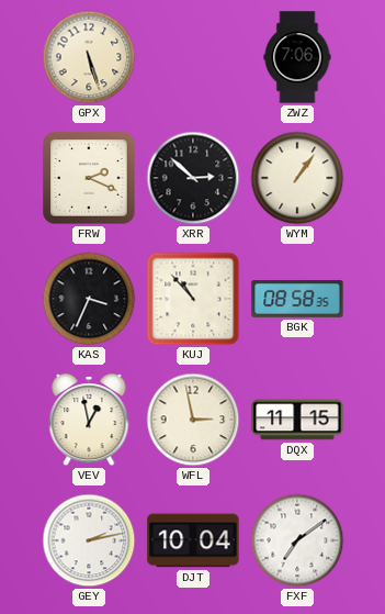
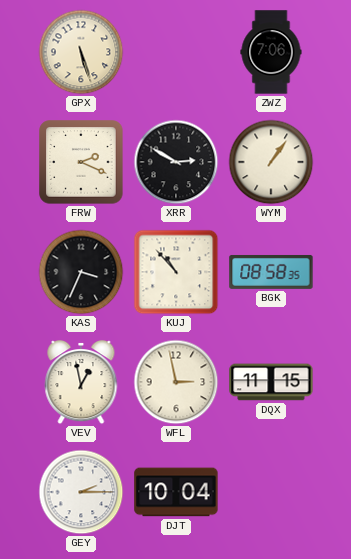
XRR: 2:52 -> 2:50 (176, 162)
GEY: 2:13 -> 2:15 (81, 492)
FXF: 7:09 -> none (297, 540)
